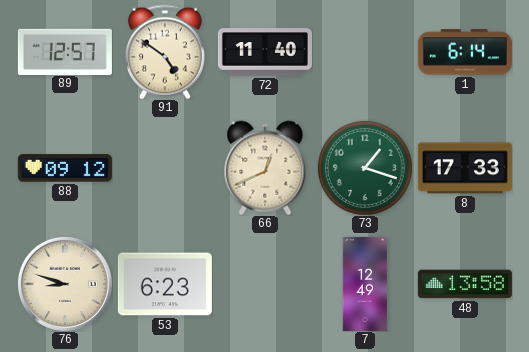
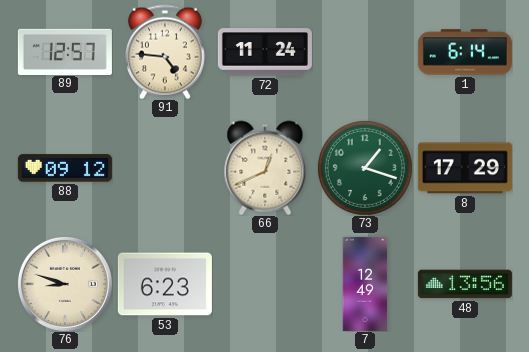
91: 4:51 -> 4:46 (165, 52)
72: 11:40 -> 11:24 (265, 52)
8: 17:33 -> 17:29 (465, 168)
48: 13:58 -> 13:56 (465, 284)
